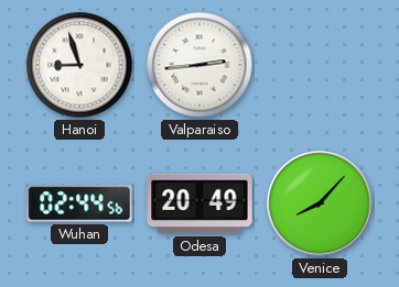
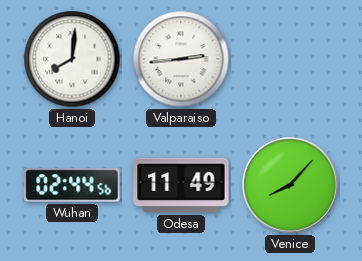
Hanoi: 8:57 -> 8:01 (72, 59)
Odesa: 20:49 -> 11:49 (181, 185)
